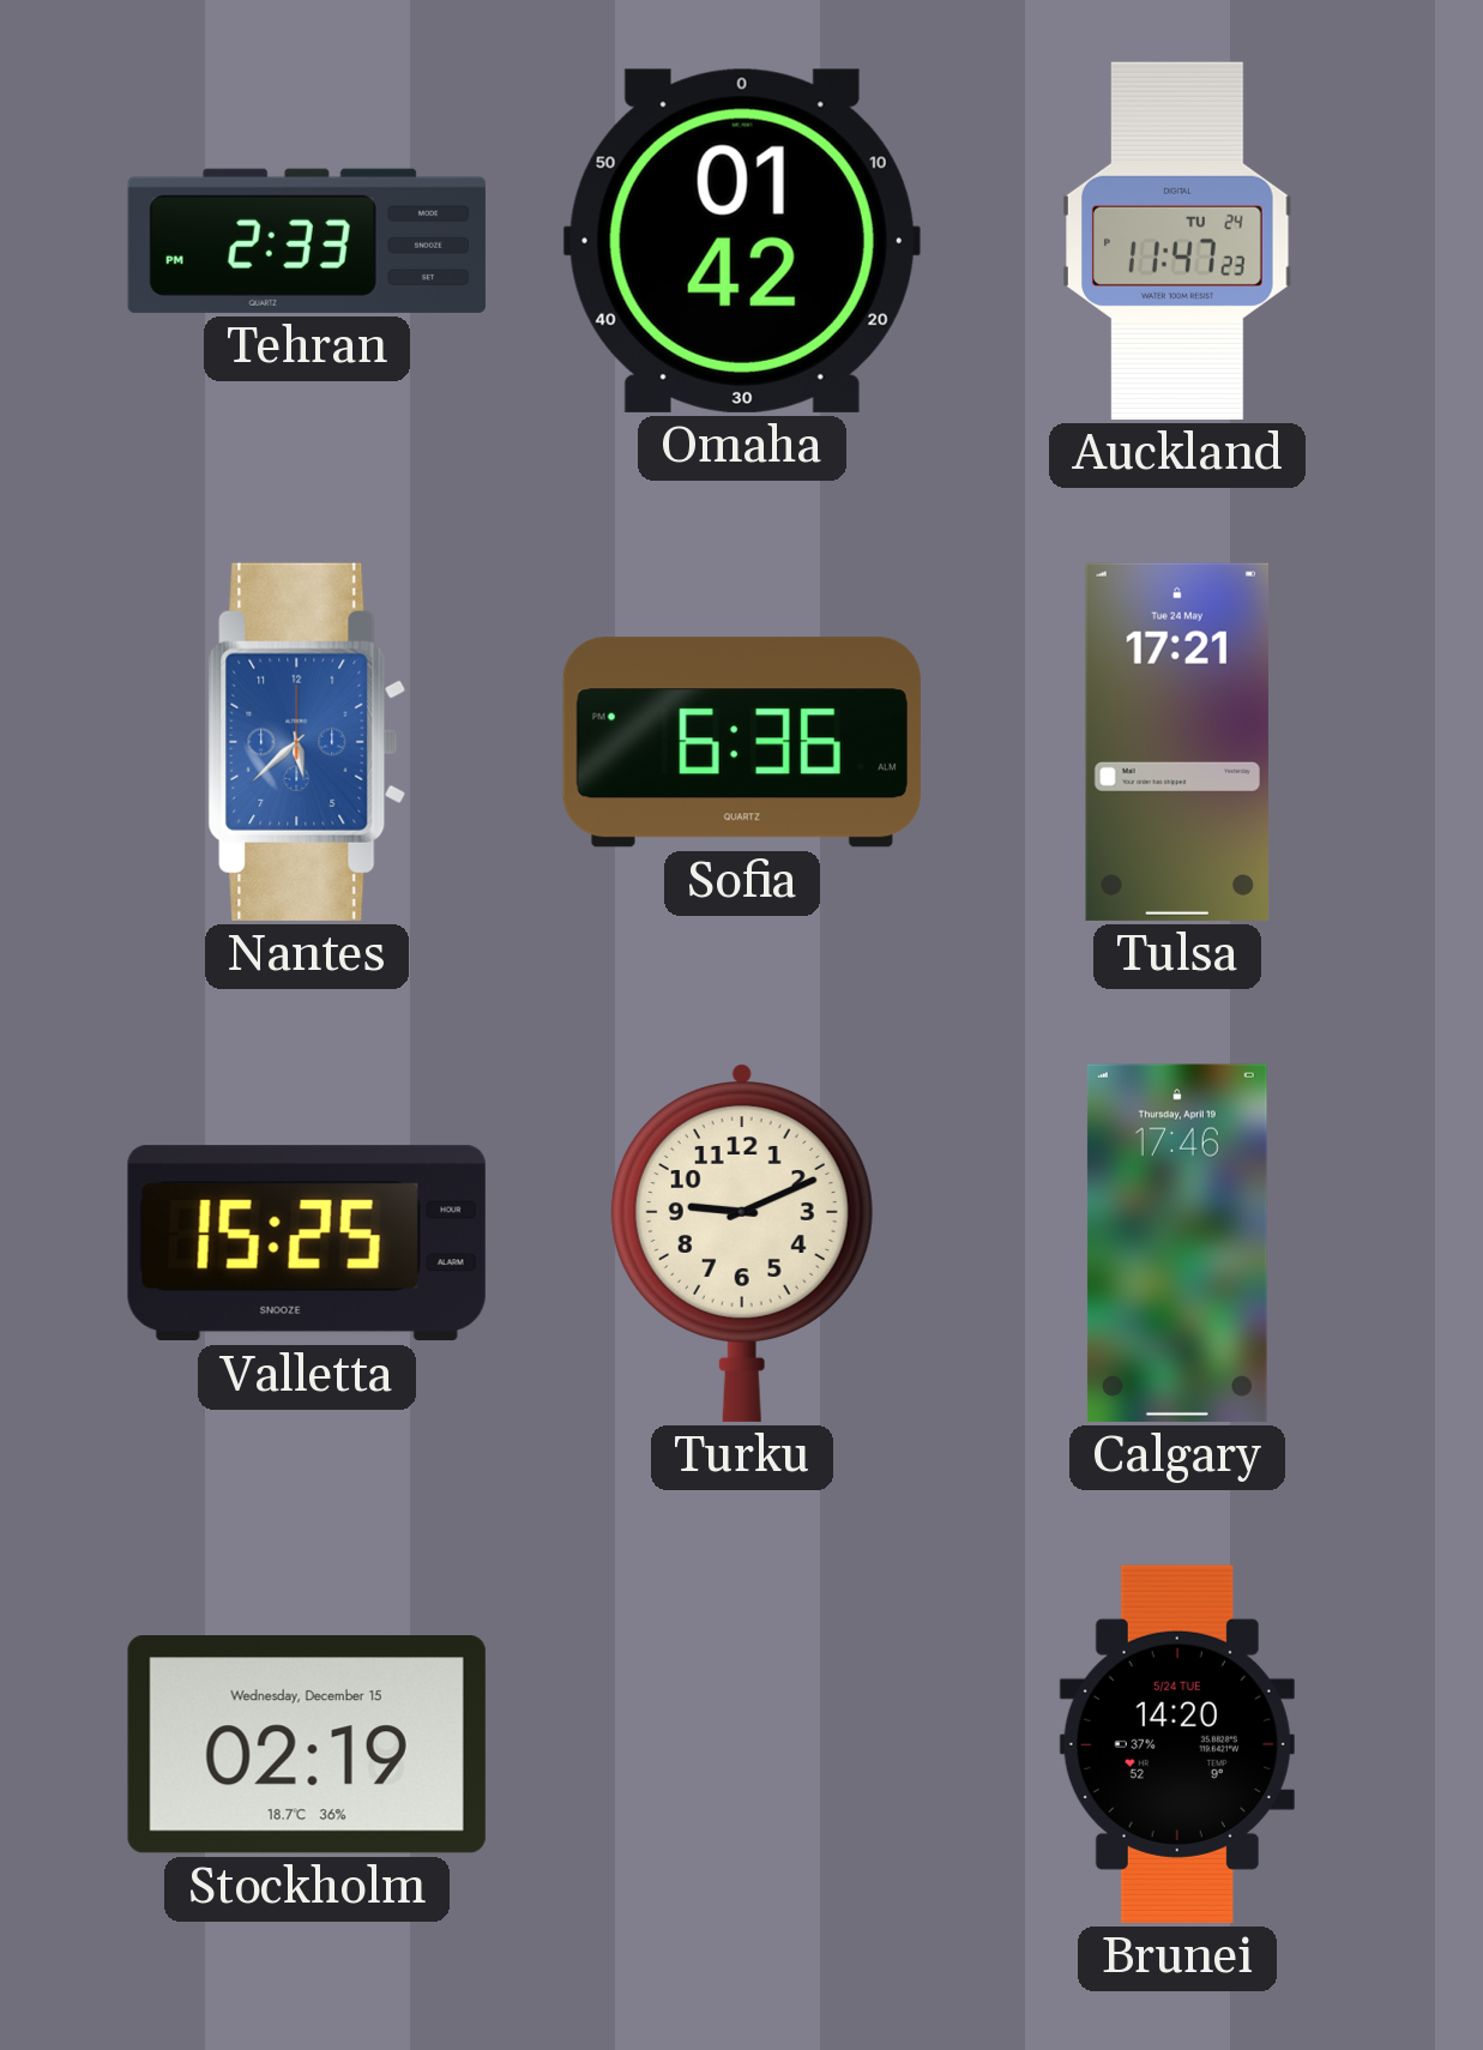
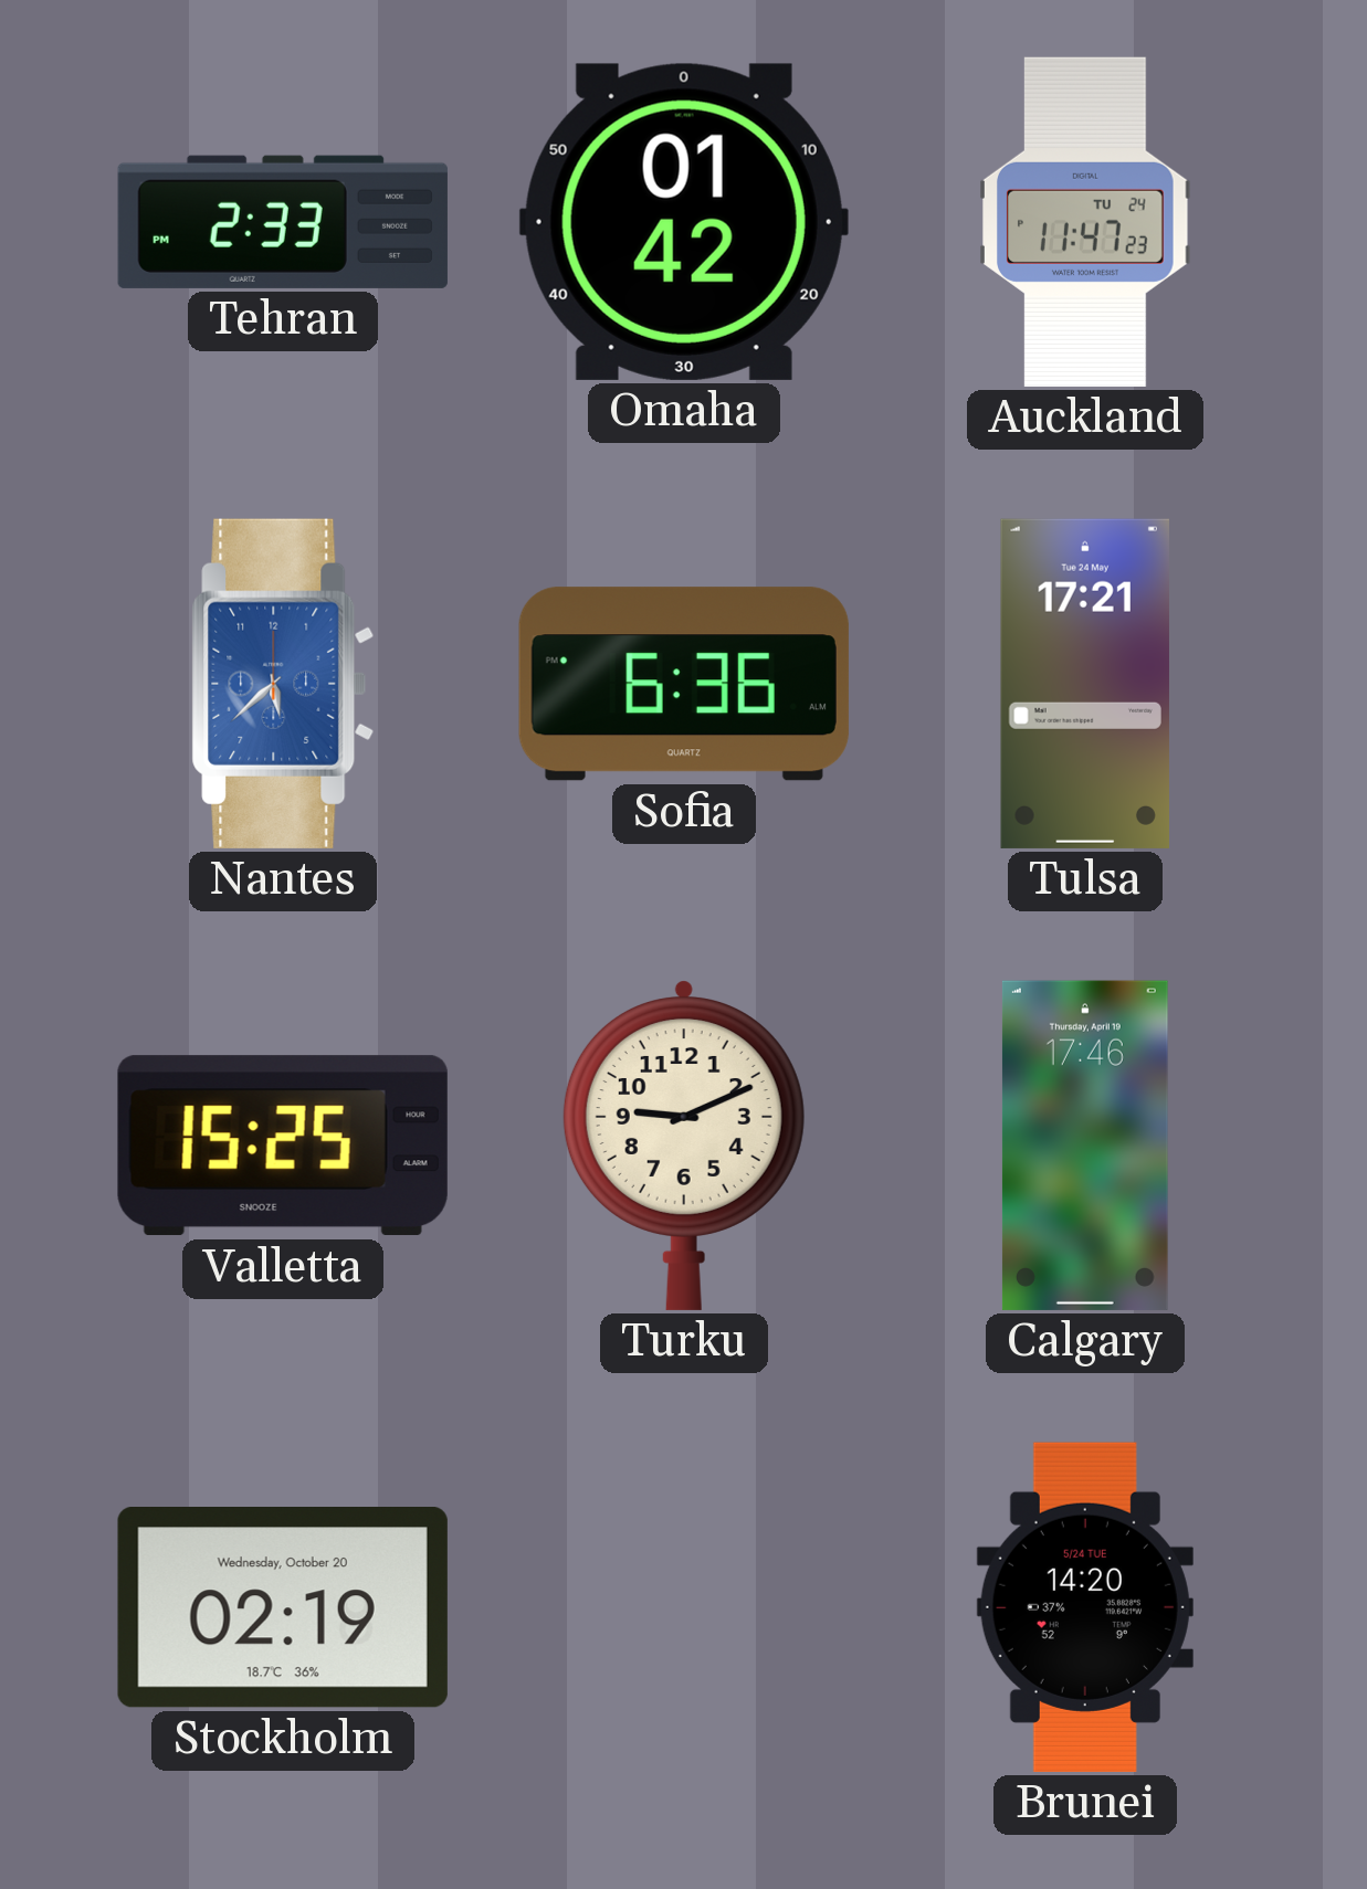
Stockholm date: Wednesday, December 15 -> Wednesday, October 20 (283, 1608)
